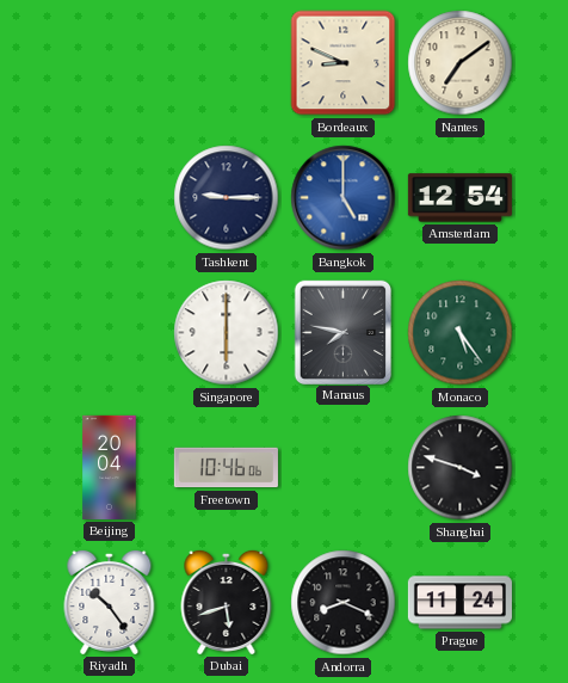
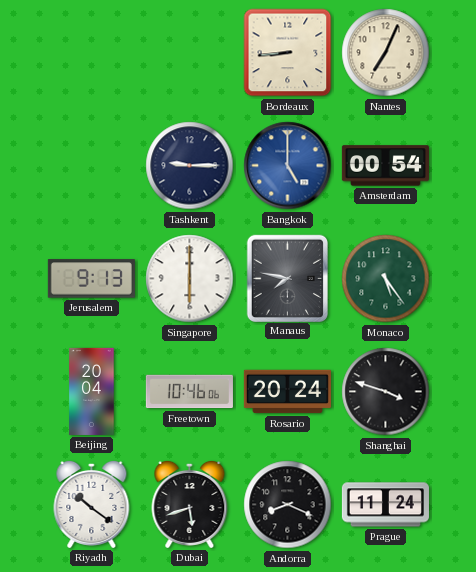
Bordeaux: 8:49 -> 8:44 (288, 53)
Nantes: 7:09 -> 7:04 (386, 53)
Amsterdam: 12:54 -> 00:54 (385, 166)
Jerusalem: none -> 9:13 (91, 279)
Rosario: none -> 20:24 (287, 392)
Riyadh: 10:24 -> 10:21 (92, 504)
